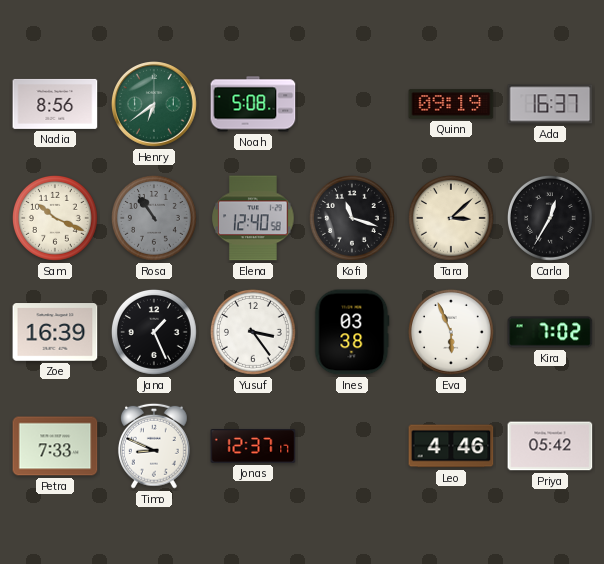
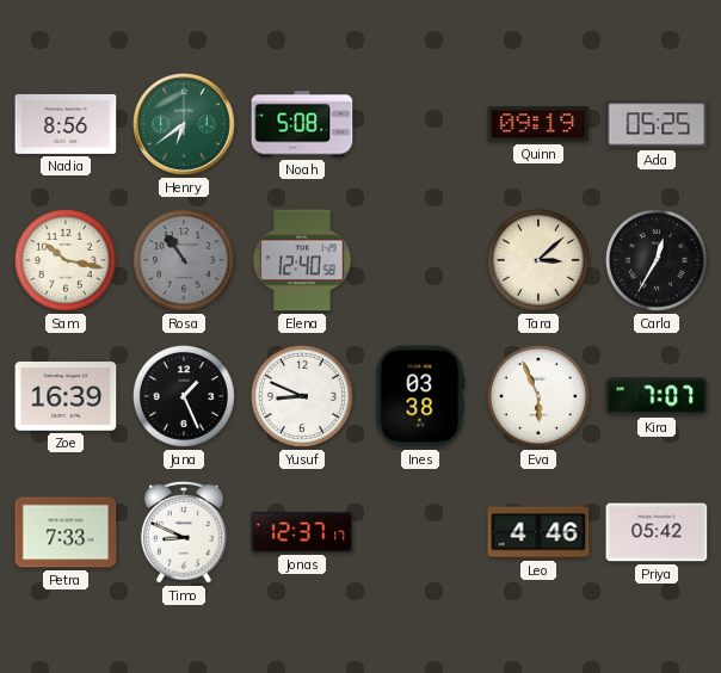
Ada: 16:37 -> 05:25 (657, 124)
Sam: 10:19 -> 10:17 (66, 260)
Kofi: 11:18 -> none (352, 218)
Yusuf: 3:24 -> 8:49 (302, 396)
Kira: 7:02 -> 7:07 (657, 396)
